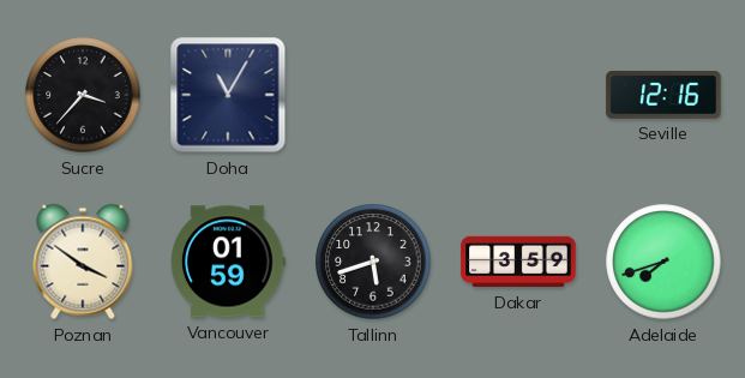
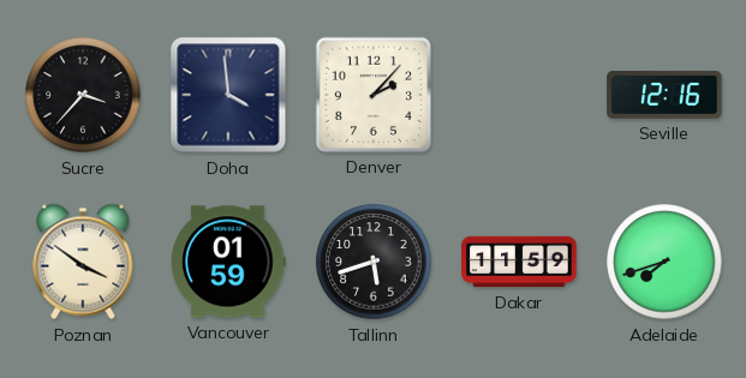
Doha: 11:05 -> 3:59 (228, 95)
Denver: none -> 2:07 (374, 95)
Dakar: 3:59 -> 11:59 (519, 262)
